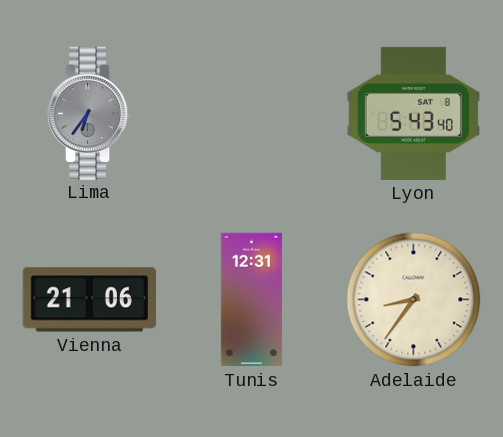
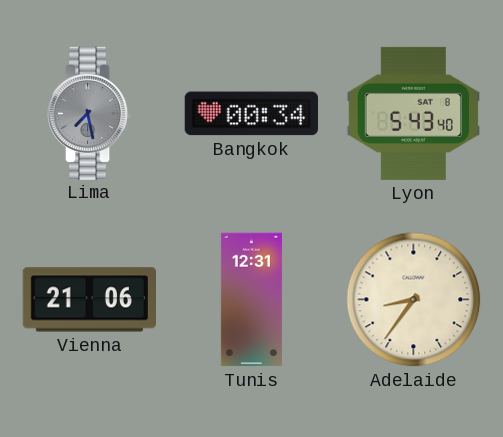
Lima: 6:36 -> 7:28 (90, 113)
Bangkok: none -> 00:34 (251, 114)
